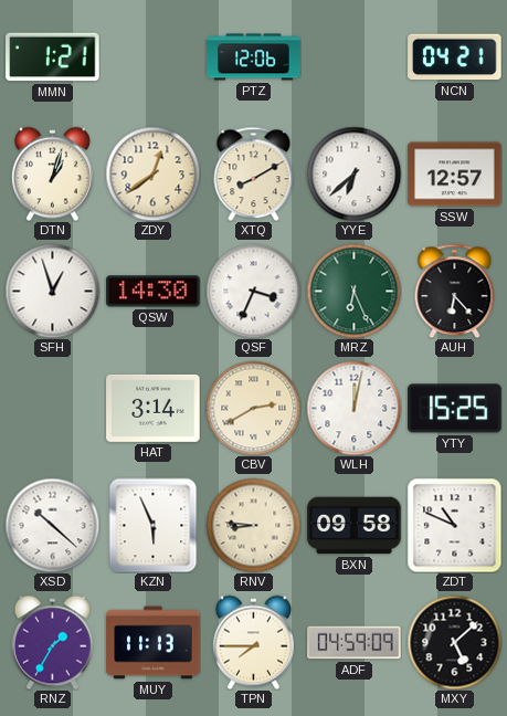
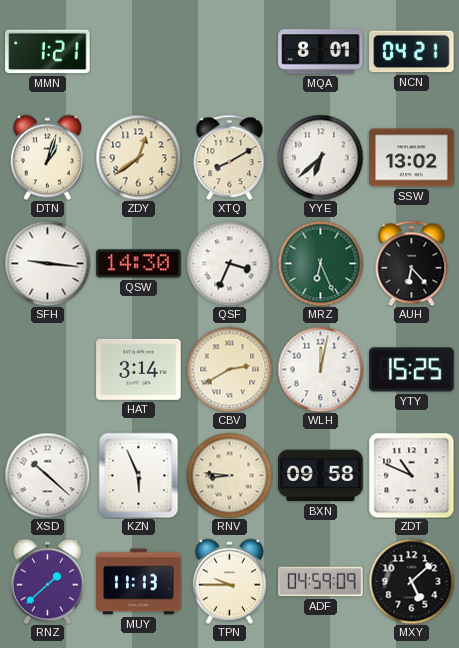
PTZ: 12:06 -> none (254, 57)
MQA: none -> 8:01 (321, 52)
SSW: 12:57 -> 13:02 (412, 158)
SFH: 12:57 -> 9:16 (47, 263)
RNZ: 1:35 -> 1:38 (47, 581)
TPN: 7:45 -> 9:45 (229, 581)
